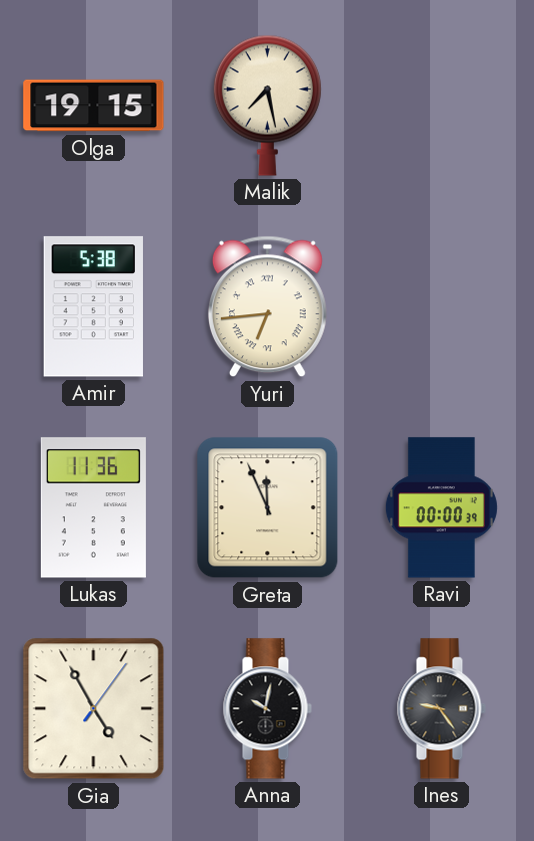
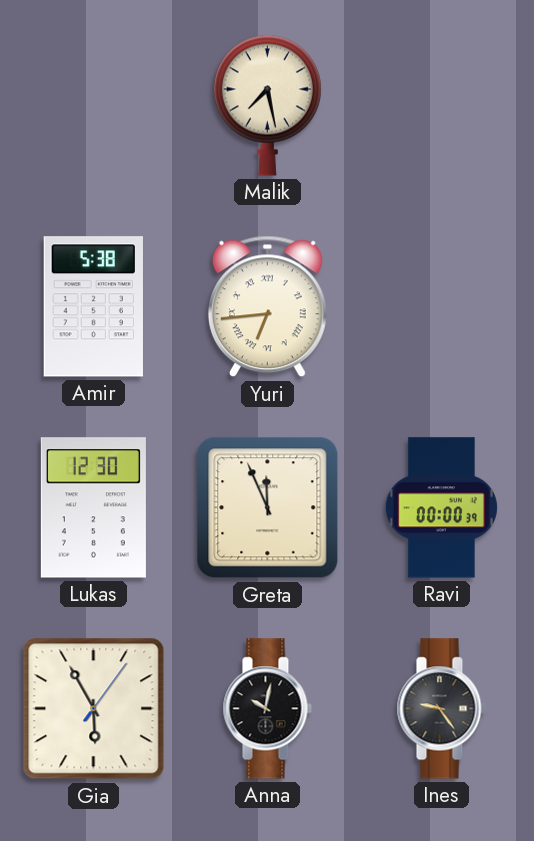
Olga: 19:15 -> none (94, 106)
Lukas: 11:36 -> 12:30 (93, 508)
Gia: 4:55 -> 5:55 (94, 709)
